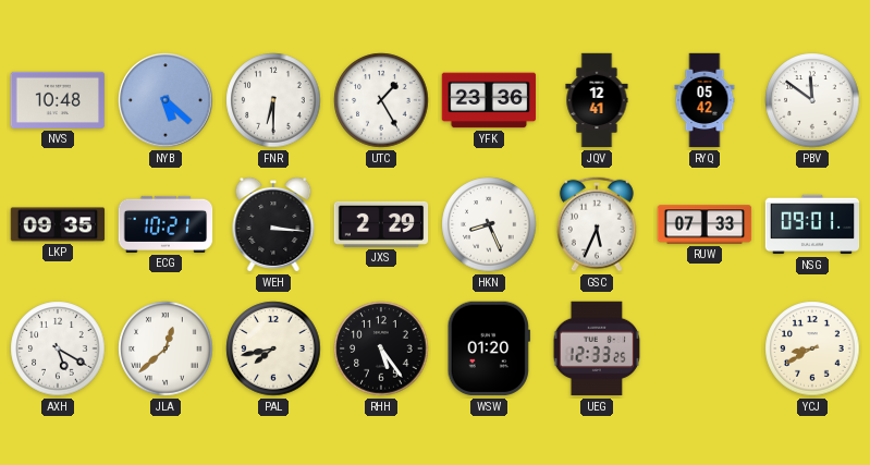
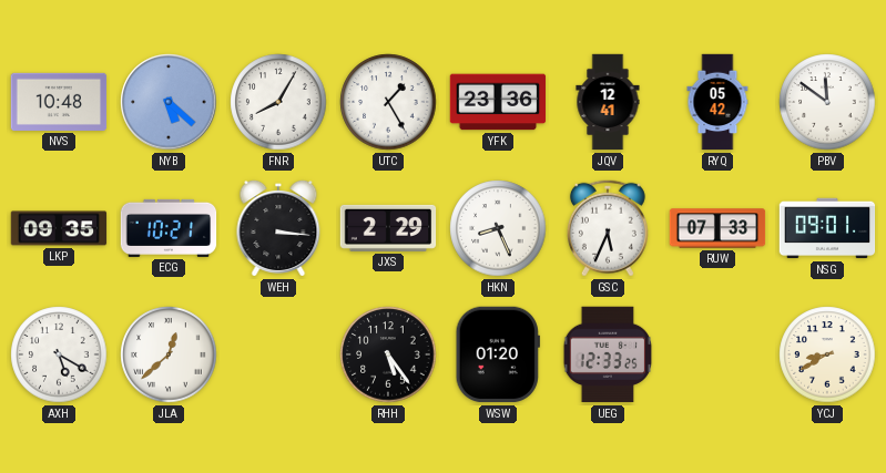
FNR: 6:30 -> 8:05 (278, 102)
PAL: 7:43 -> none (273, 348)
